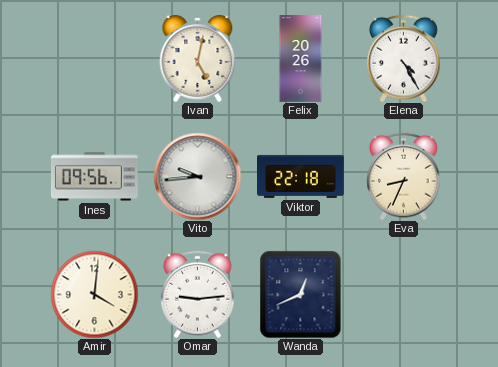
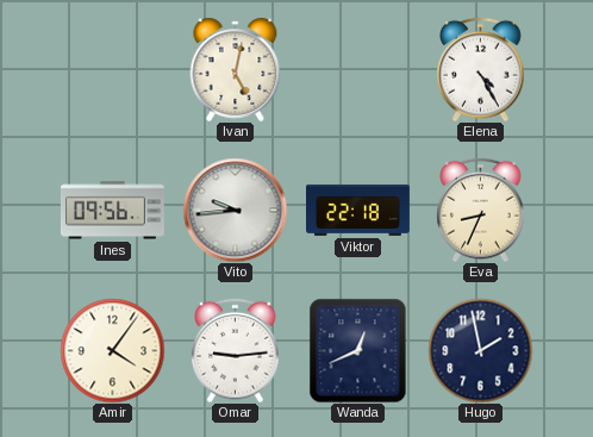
Felix: 20:26 -> none (301, 59)
Amir: 4:01 -> 4:06 (112, 350)
Hugo: none -> 1:58 (480, 350)
